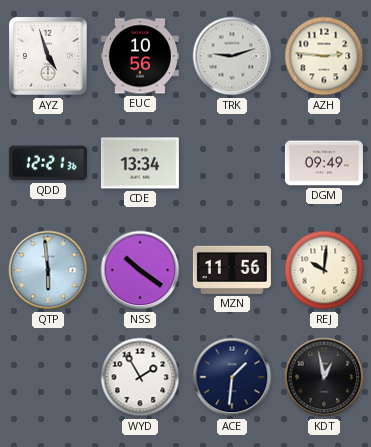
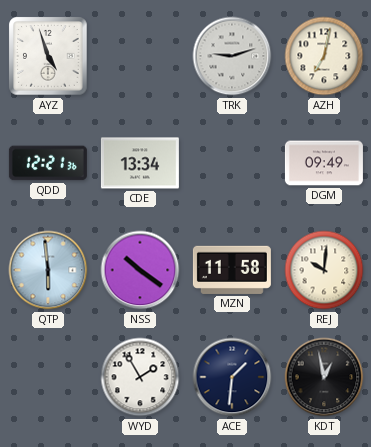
EUC: 10:56 -> none (140, 56)
AZH: 2:46 -> 7:02 (324, 56)
MZN: 11:56 -> 11:58 (232, 270)
